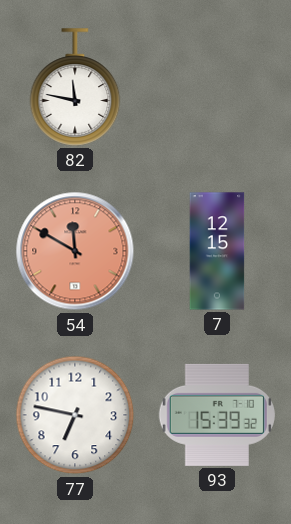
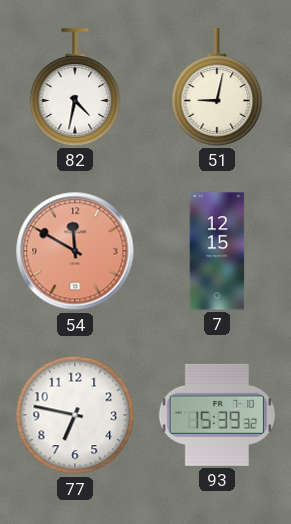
82: 11:47 -> 4:32 (75, 87)
51: none -> 9:02 (217, 87)
